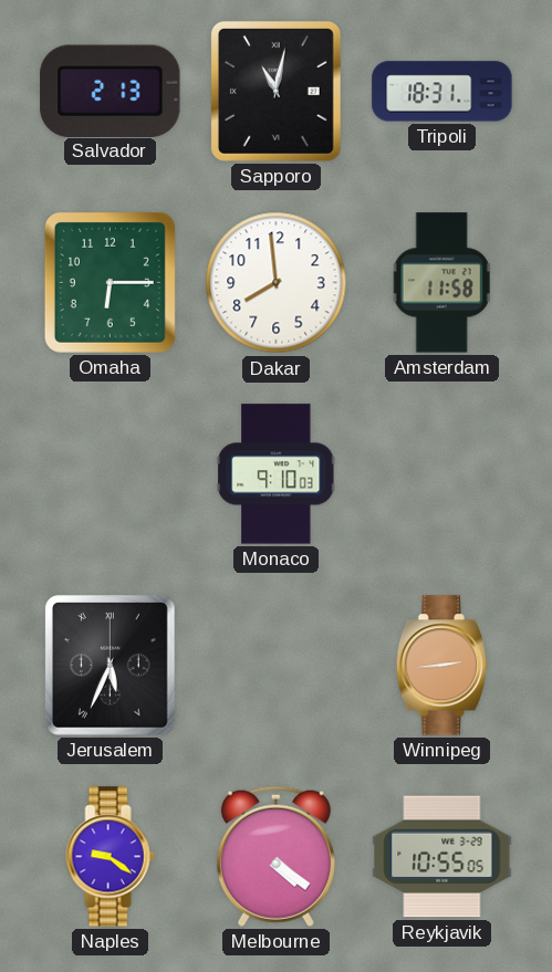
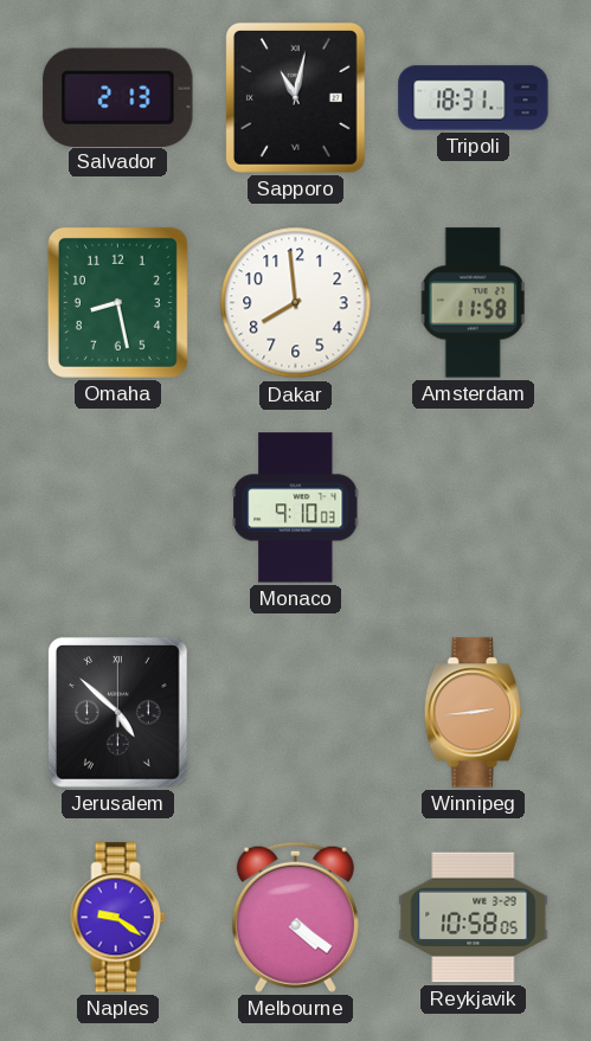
Omaha: 6:15 -> 8:28 (117, 302)
Jerusalem: 5:34 -> 4:52 (117, 712)
Reykjavik: 10:55 -> 10:58 (474, 918)
